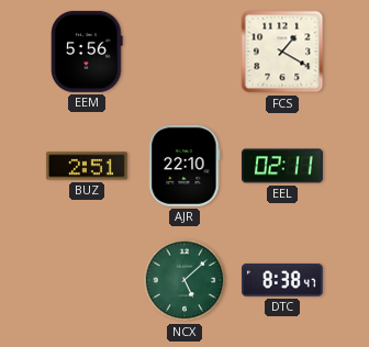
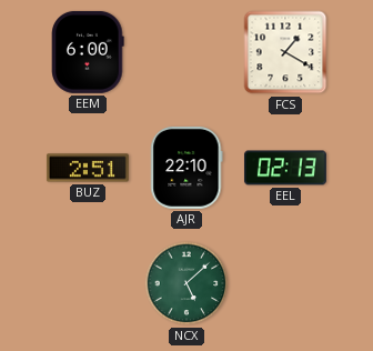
EEM: 5:56 -> 6:00 (88, 52)
EEL: 02:11 -> 02:13 (285, 168)
DTC: 8:38 -> none (282, 280)
